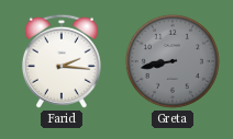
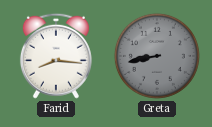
Farid: 2:16 -> 8:16 (56, 56)
